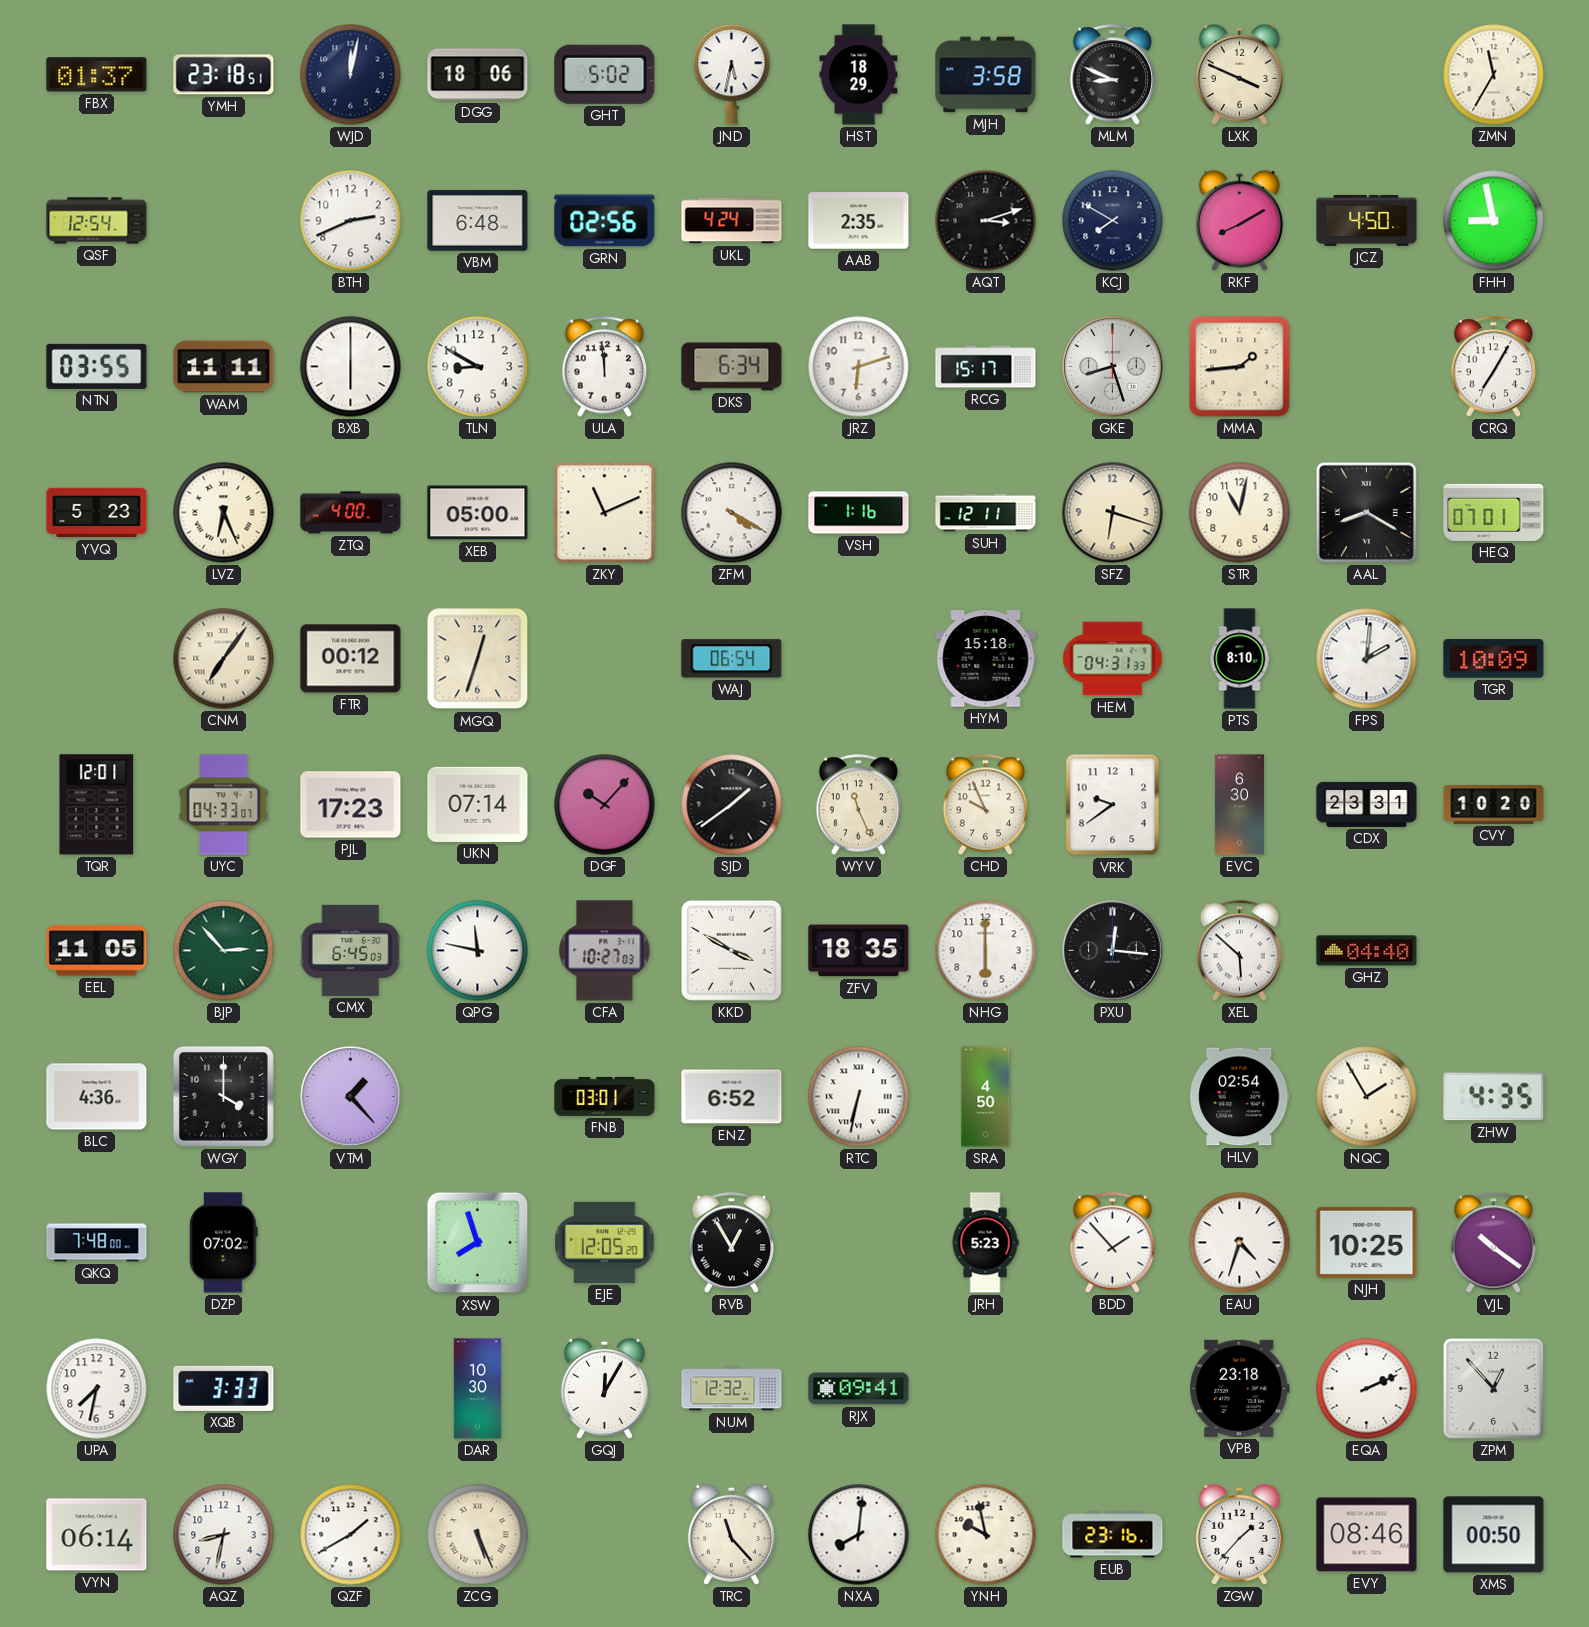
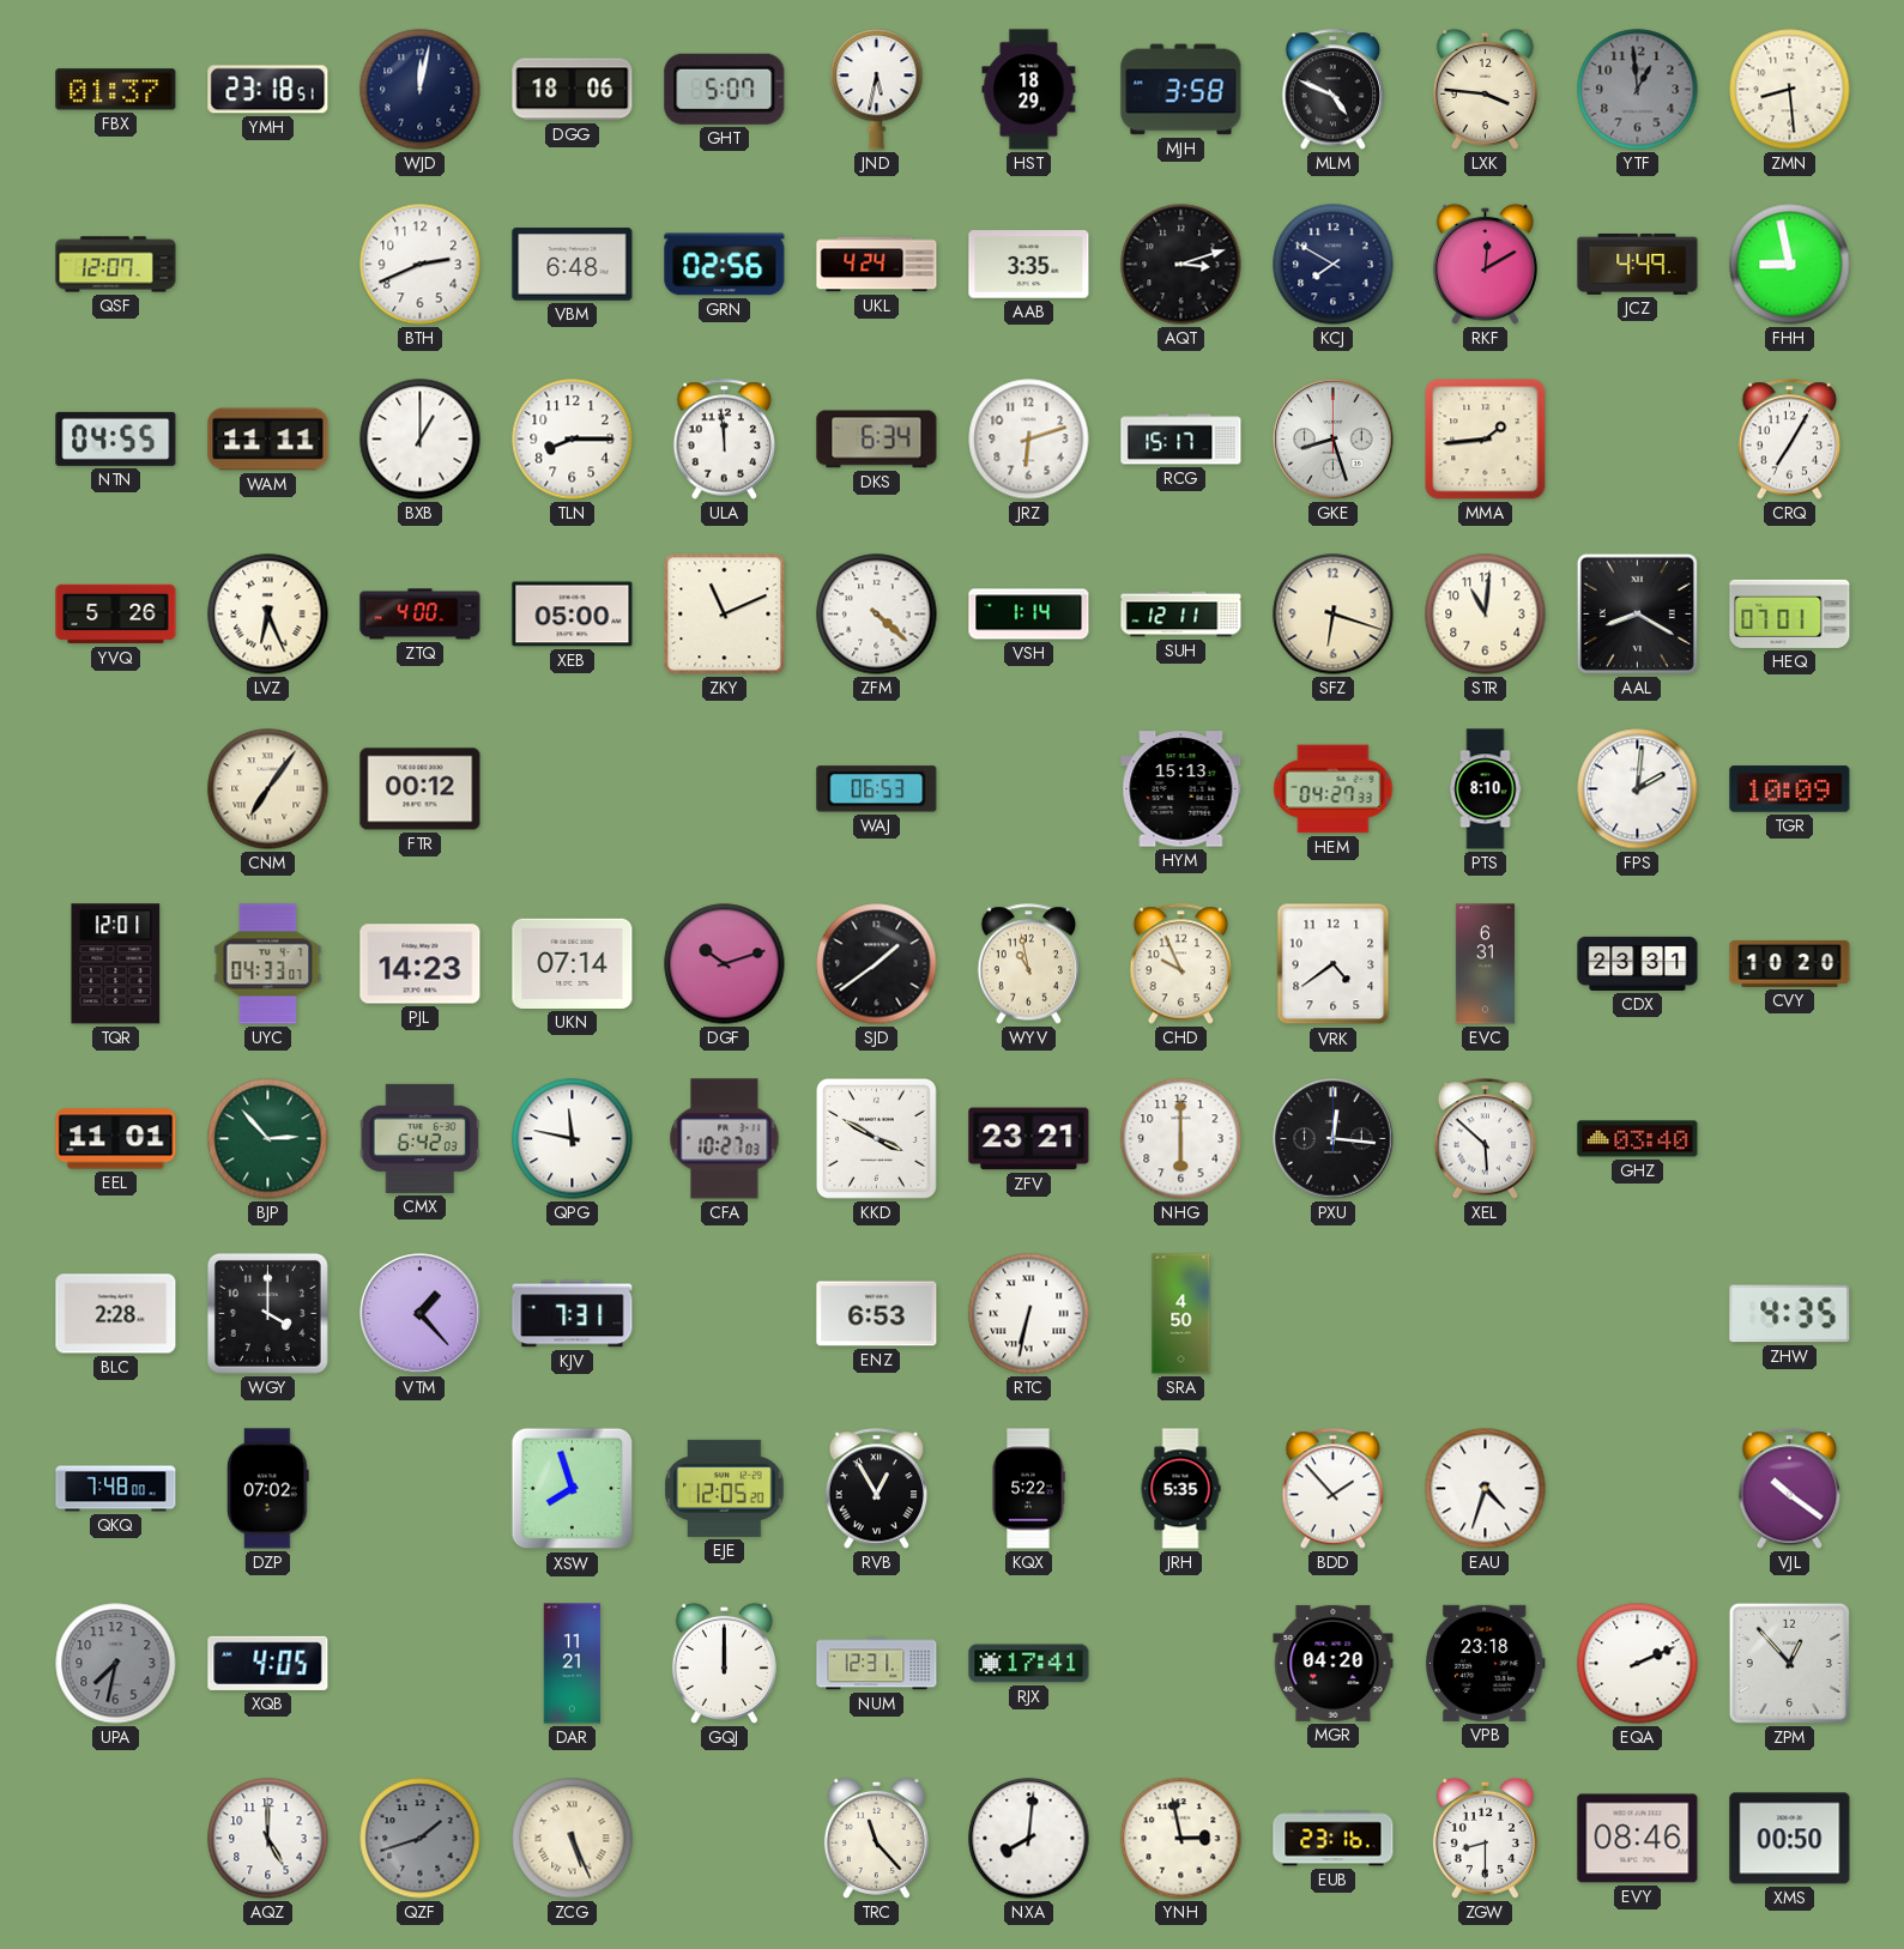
GHT: 5:02 -> 5:07 (725, 89)
MLM: 8:49 -> 4:49 (1334, 90)
LXK: 3:49 -> 3:46 (1485, 89)
YTF: none -> 12:59 (1638, 90)
ZMN: 11:35 -> 8:29 (1790, 90)
QSF: 12:54 -> 12:07 (116, 265)
AAB: 2:35 -> 3:35 (1029, 265)
RKF: 8:10 -> 12:10 (1485, 264)
JCZ: 4:50 -> 4:49 (1638, 264)
NTN: 03:55 -> 04:55 (116, 438)
BXB: 6:00 -> 1:00 (421, 440)
TLN: 8:50 -> 8:15 (573, 440)
YVQ: 5:23 -> 5:26 (116, 615)
ZFM: 4:20 -> 4:22 (877, 615)
VSH: 1:16 -> 1:14 (1029, 615)
STR: 11:02 -> 11:01 (1486, 615)
MGQ: 12:33 -> none (478, 659)
WAJ: 06:54 -> 06:53 (877, 789)
HYM: 15:18 -> 15:13 (1181, 789)
HEM: 04:31 -> 04:27 (1334, 789)
PJL: 17:23 -> 14:23 (421, 964)
DGF: 10:07 -> 10:12 (725, 964)
WYV: 11:26 -> 10:58 (1029, 964)
VRK: 9:39 -> 4:39 (1334, 964)
EVC: 6:30 -> 6:31 (1485, 964)
EEL: 11:05 -> 11:01 (116, 1139)
CMX: 6:45 -> 6:42 (419, 1138)
ZFV: 18:35 -> 23:21 (1029, 1139)
GHZ: 04:40 -> 03:40 (1638, 1139)
BLC: 4:36 -> 2:28 (116, 1314)
KJV: none -> 7:31 (573, 1314)
FNB: 03:01 -> none (605, 1096)
ENZ: 6:52 -> 6:53 (877, 1314)
HLV: 02:54 -> none (1240, 1097)
NQC: 1:55 -> none (1367, 1097)
KQX: none -> 5:22 (1028, 1489)
JRH: 5:23 -> 5:35 (1180, 1489)
NJH: 10:25 -> none (1367, 1242)
UPA dial: white -> grey (116, 1664)
XQB: 3:33 -> 4:05 (268, 1663)
DAR: 10:30 -> 11:21 (573, 1664)
GQJ: 12:05 -> 12:00 (724, 1663)
NUM: 12:32 -> 12:31 (877, 1664)
RJX: 09:41 -> 17:41 (1029, 1664)
MGR: none -> 04:20 (1334, 1663)
VYN: 06:14 -> none (97, 1535)
AQZ: 8:32 -> 5:00 (268, 1839)
QZF: 1:40 -> 1:42 (421, 1839)
QZF dial: white -> grey (421, 1839)
YNH: 9:58 -> 2:58 (1181, 1839)
ZGW: 1:37 -> 8:30 (1485, 1838)
